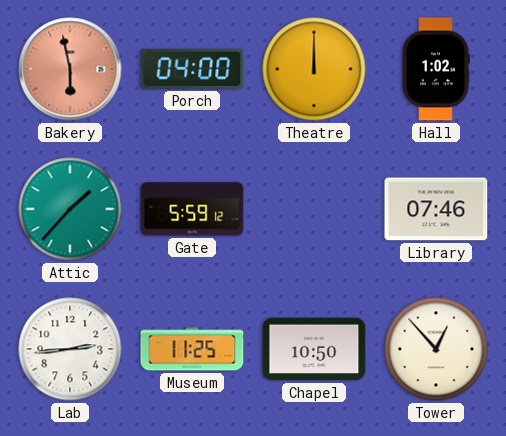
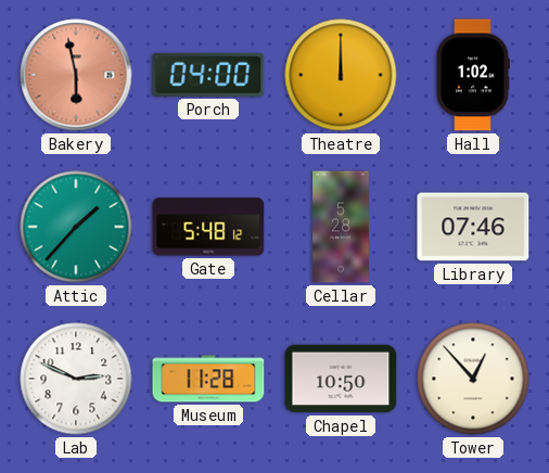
Gate: 5:59 -> 5:48 (208, 227)
Cellar: none -> 5:28 (341, 227)
Lab: 2:44 -> 2:49 (76, 379)
Museum: 11:25 -> 11:28 (208, 379)
